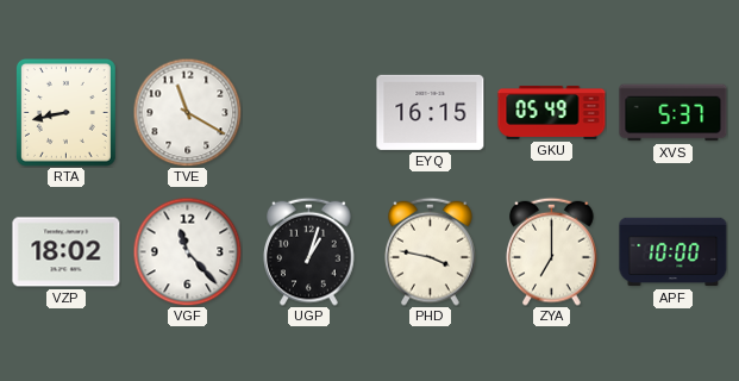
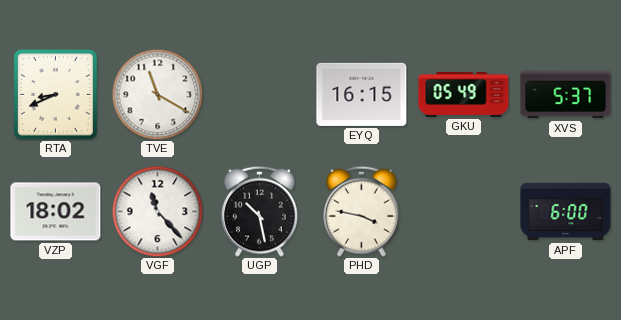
RTA: 8:43 -> 8:41 (55, 95)
UGP: 1:03 -> 10:28 (260, 211)
ZYA: 7:00 -> none (552, 251)
APF: 10:00 -> 6:00 (566, 212)
